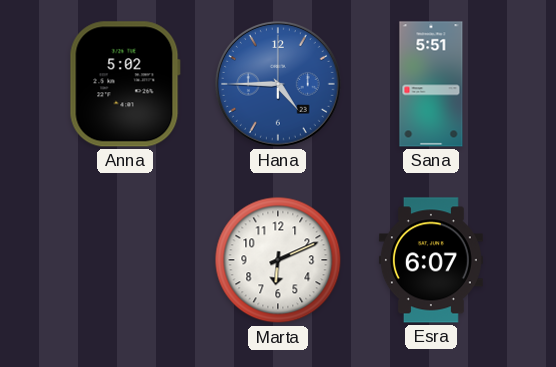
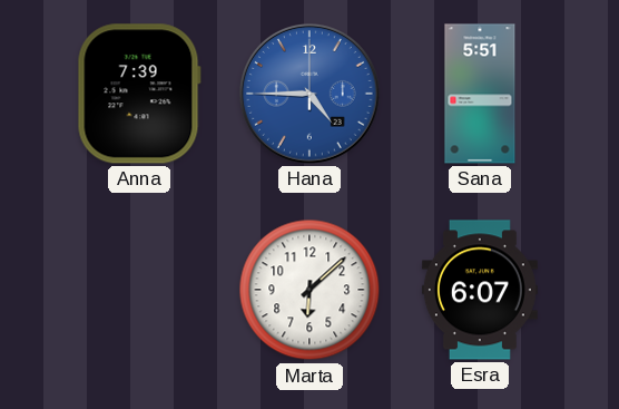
Anna: 5:02 -> 7:39 (139, 94)
Marta: 6:11 -> 6:08 (309, 290)
